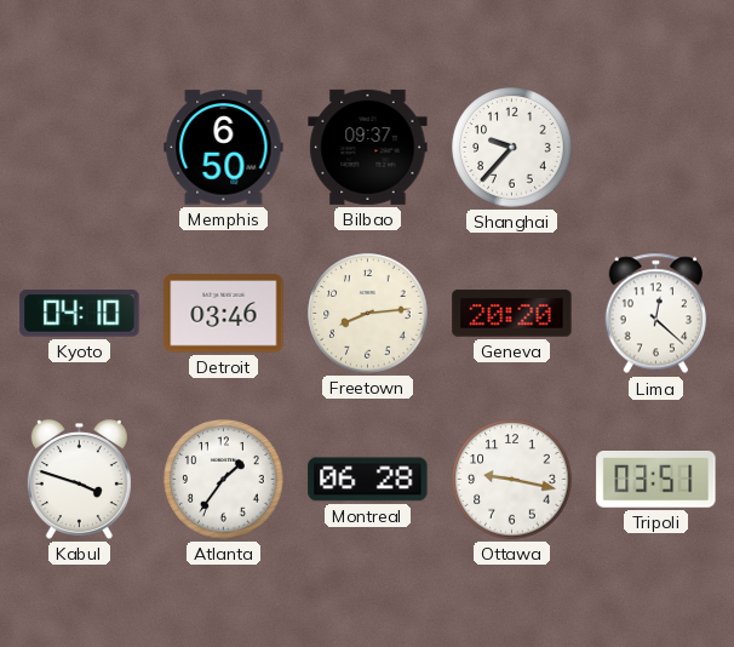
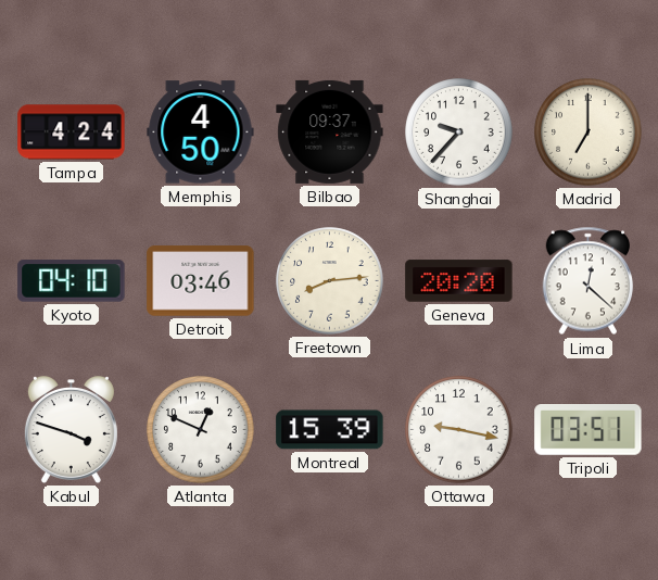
Tampa: none -> 4:24 (72, 133)
Memphis: 6:50 -> 4:50 (201, 133)
Madrid: none -> 7:00 (589, 133)
Atlanta: 1:36 -> 12:49 (201, 430)
Montreal: 06:28 -> 15:39 (330, 430)
